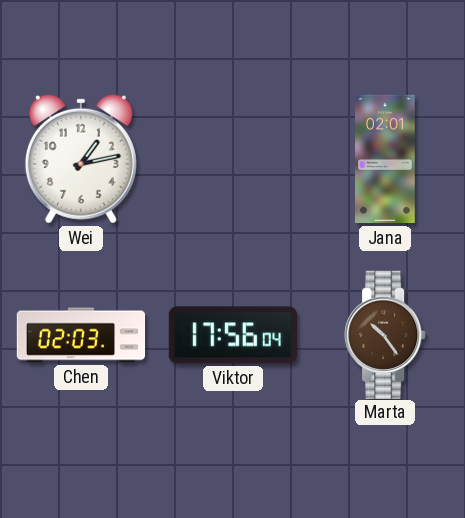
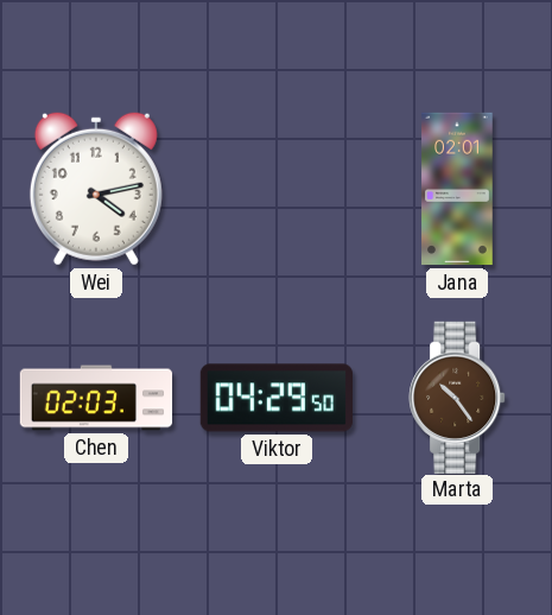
Wei: 1:13 -> 4:13 (96, 189)
Viktor: 17:56 -> 04:29 (275, 398)
